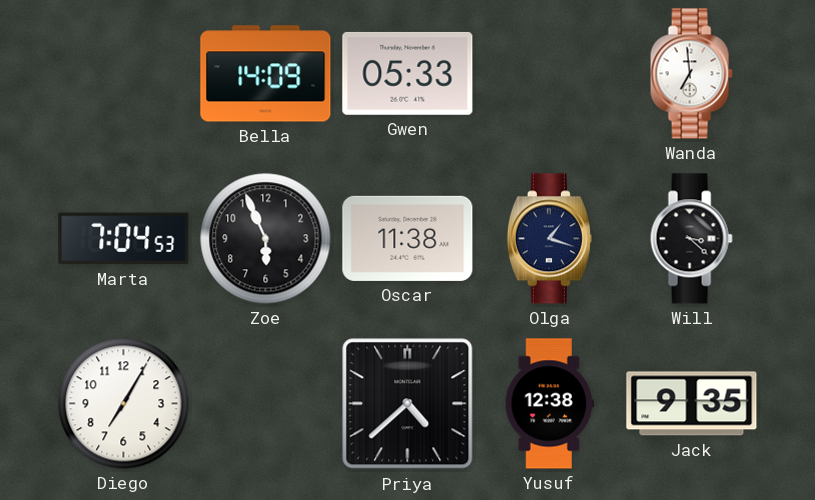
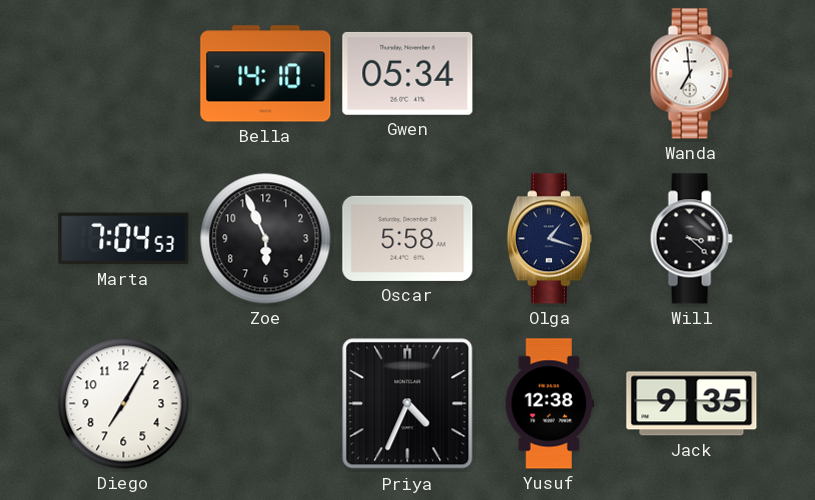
Bella: 14:09 -> 14:10 (266, 74)
Gwen: 05:33 -> 05:34 (408, 73)
Oscar: 11:38 -> 5:58 (408, 238)
Priya: 4:38 -> 4:34 (408, 404)
